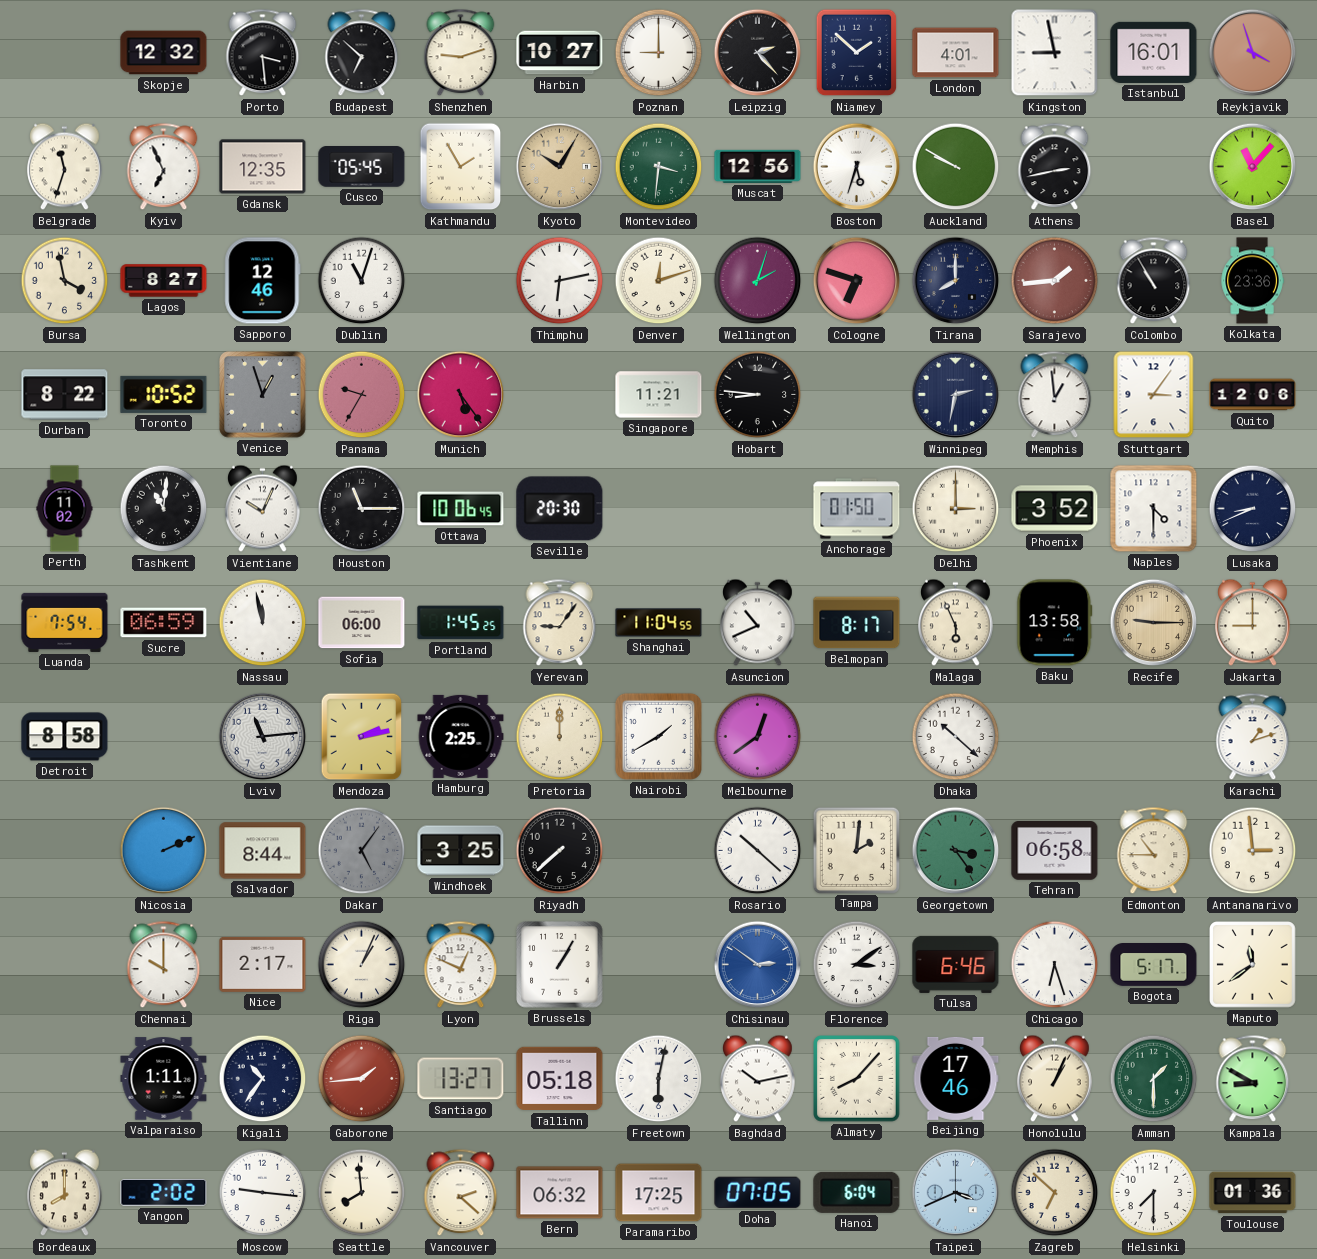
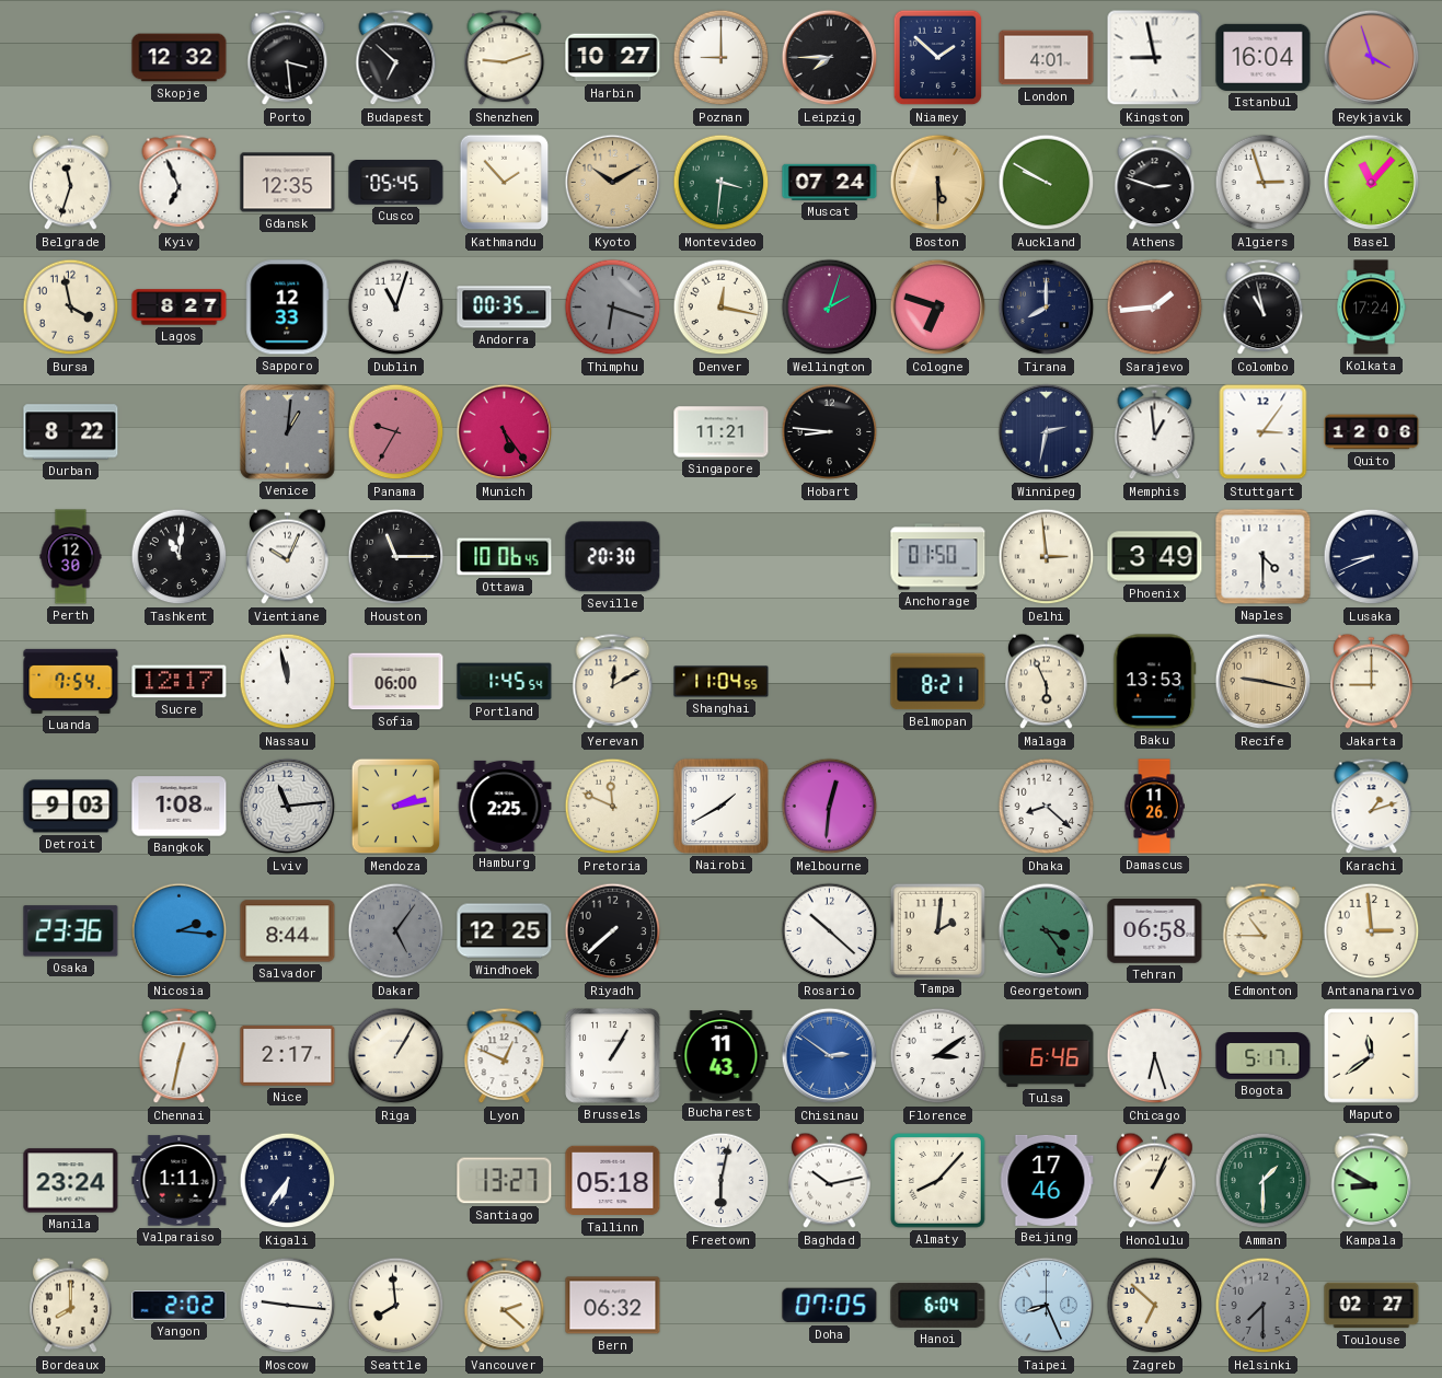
Leipzig: 2:23 -> 7:45 (830, 58)
Istanbul: 16:01 -> 16:04 (1264, 57)
Kathmandu: 1:55 -> 1:53 (505, 183)
Kyoto: 10:05 -> 10:10 (613, 183)
Muscat: 12:56 -> 07:24 (830, 182)
Boston: 5:33 -> 5:30 (938, 183)
Boston dial: white -> champagne (938, 183)
Athens: 2:43 -> 2:48 (1155, 183)
Algiers: none -> 2:57 (1264, 183)
Sapporo: 12:46 -> 12:33 (288, 308)
Andorra: none -> 00:35 (505, 308)
Thimphu: 6:13 -> 6:18 (613, 308)
Thimphu dial: white -> grey (613, 308)
Denver: 12:12 -> 12:17 (722, 308)
Colombo: 10:55 -> 10:58 (1264, 308)
Kolkata: 23:36 -> 17:24 (1371, 308)
Toronto: 10:52 -> none (164, 394)
Venice: 12:57 -> 1:01 (288, 432)
Perth: 11:02 -> 12:30 (71, 557)
Delhi: 3:00 -> 2:59 (1047, 557)
Phoenix: 3:52 -> 3:49 (1155, 557)
Sucre: 06:59 -> 12:17 (180, 682)
Portland: 1:45:25 -> 1:45:54 (505, 682)
Yerevan: 9:06 -> 12:10 (613, 682)
Asuncion: 10:41 -> none (758, 623)
Belmopan: 8:17 -> 8:21 (938, 682)
Baku: 13:58 -> 13:53 (1155, 682)
Recife: 9:15 -> 9:17 (1264, 682)
Detroit: 8:58 -> 9:03 (71, 807)
Bangkok: none -> 1:08 (180, 807)
Pretoria: 12:00 -> 11:49 (613, 807)
Melbourne: 12:39 -> 12:31 (830, 807)
Dhaka: 10:22 -> 8:22 (1047, 807)
Damascus: none -> 11:26 (1154, 807)
Osaka: none -> 23:36 (71, 931)
Nicosia: 2:11 -> 2:16 (180, 931)
Windhoek: 3:25 -> 12:25 (505, 931)
Chennai: 10:00 -> 12:32 (180, 1056)
Riga: 1:04 -> 1:05 (396, 1056)
Bucharest: none -> 11:43 (722, 1056)
Manila: none -> 23:24 (71, 1181)
Kigali: 10:36 -> 6:36 (288, 1181)
Gaborone: 1:44 -> none (362, 1079)
Paramaribo: 17:25 -> none (659, 1193)
Taipei: 3:41 -> 8:26 (1047, 1306)
Helsinki dial: white -> grey (1264, 1306)
Toulouse: 01:36 -> 02:27 (1372, 1306)
